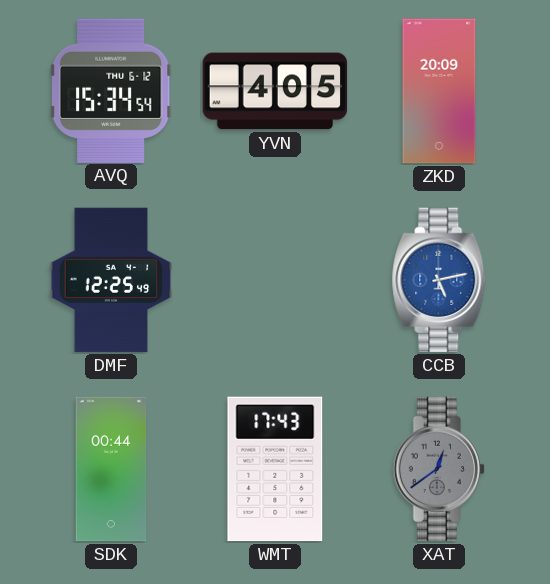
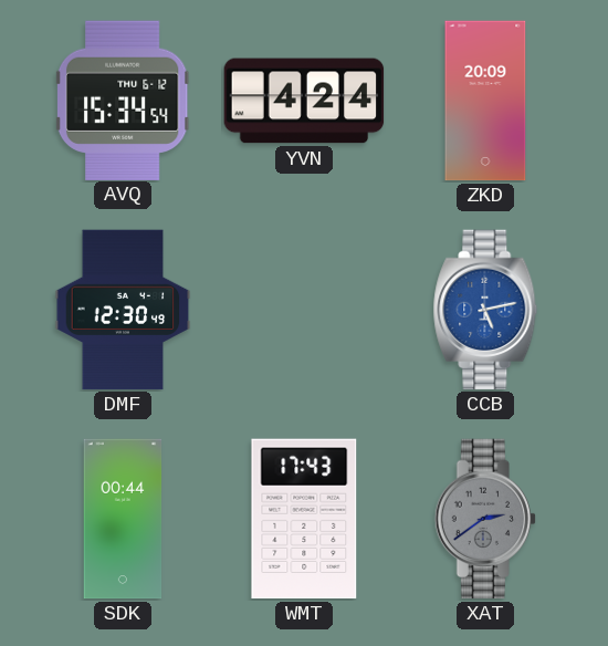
YVN: 4:05 -> 4:24 (304, 101)
DMF: 12:25 -> 12:30 (123, 310)
XAT: 12:39 -> 2:39 (485, 519)
